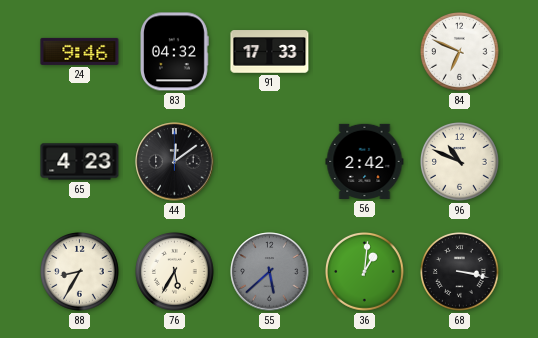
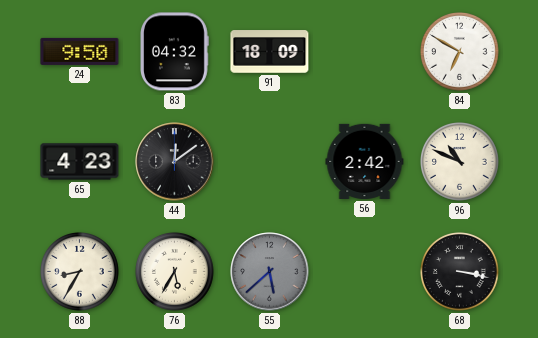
24: 9:46 -> 9:50 (80, 51)
91: 17:33 -> 18:09 (270, 52)
84: 6:49 -> 6:50 (460, 52)
36: 1:01 -> none (365, 272)
